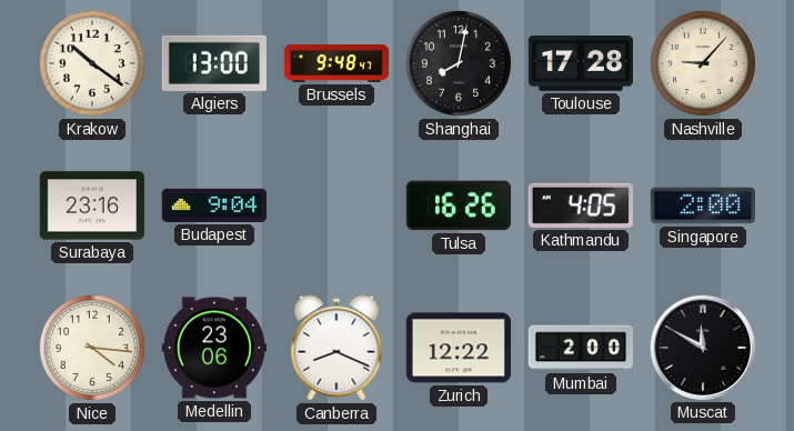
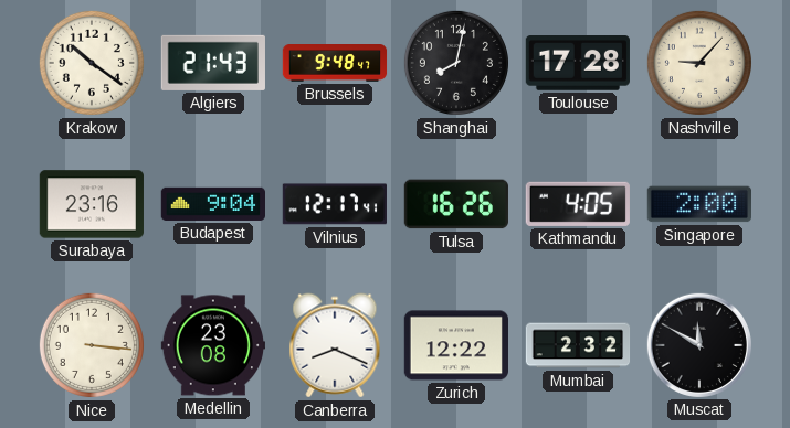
Algiers: 13:00 -> 21:43 (213, 63)
Vilnius: none -> 12:17 (335, 204)
Nice: 4:16 -> 3:16 (92, 345)
Medellin: 23:06 -> 23:08 (212, 345)
Mumbai: 2:00 -> 2:32 (578, 345)
